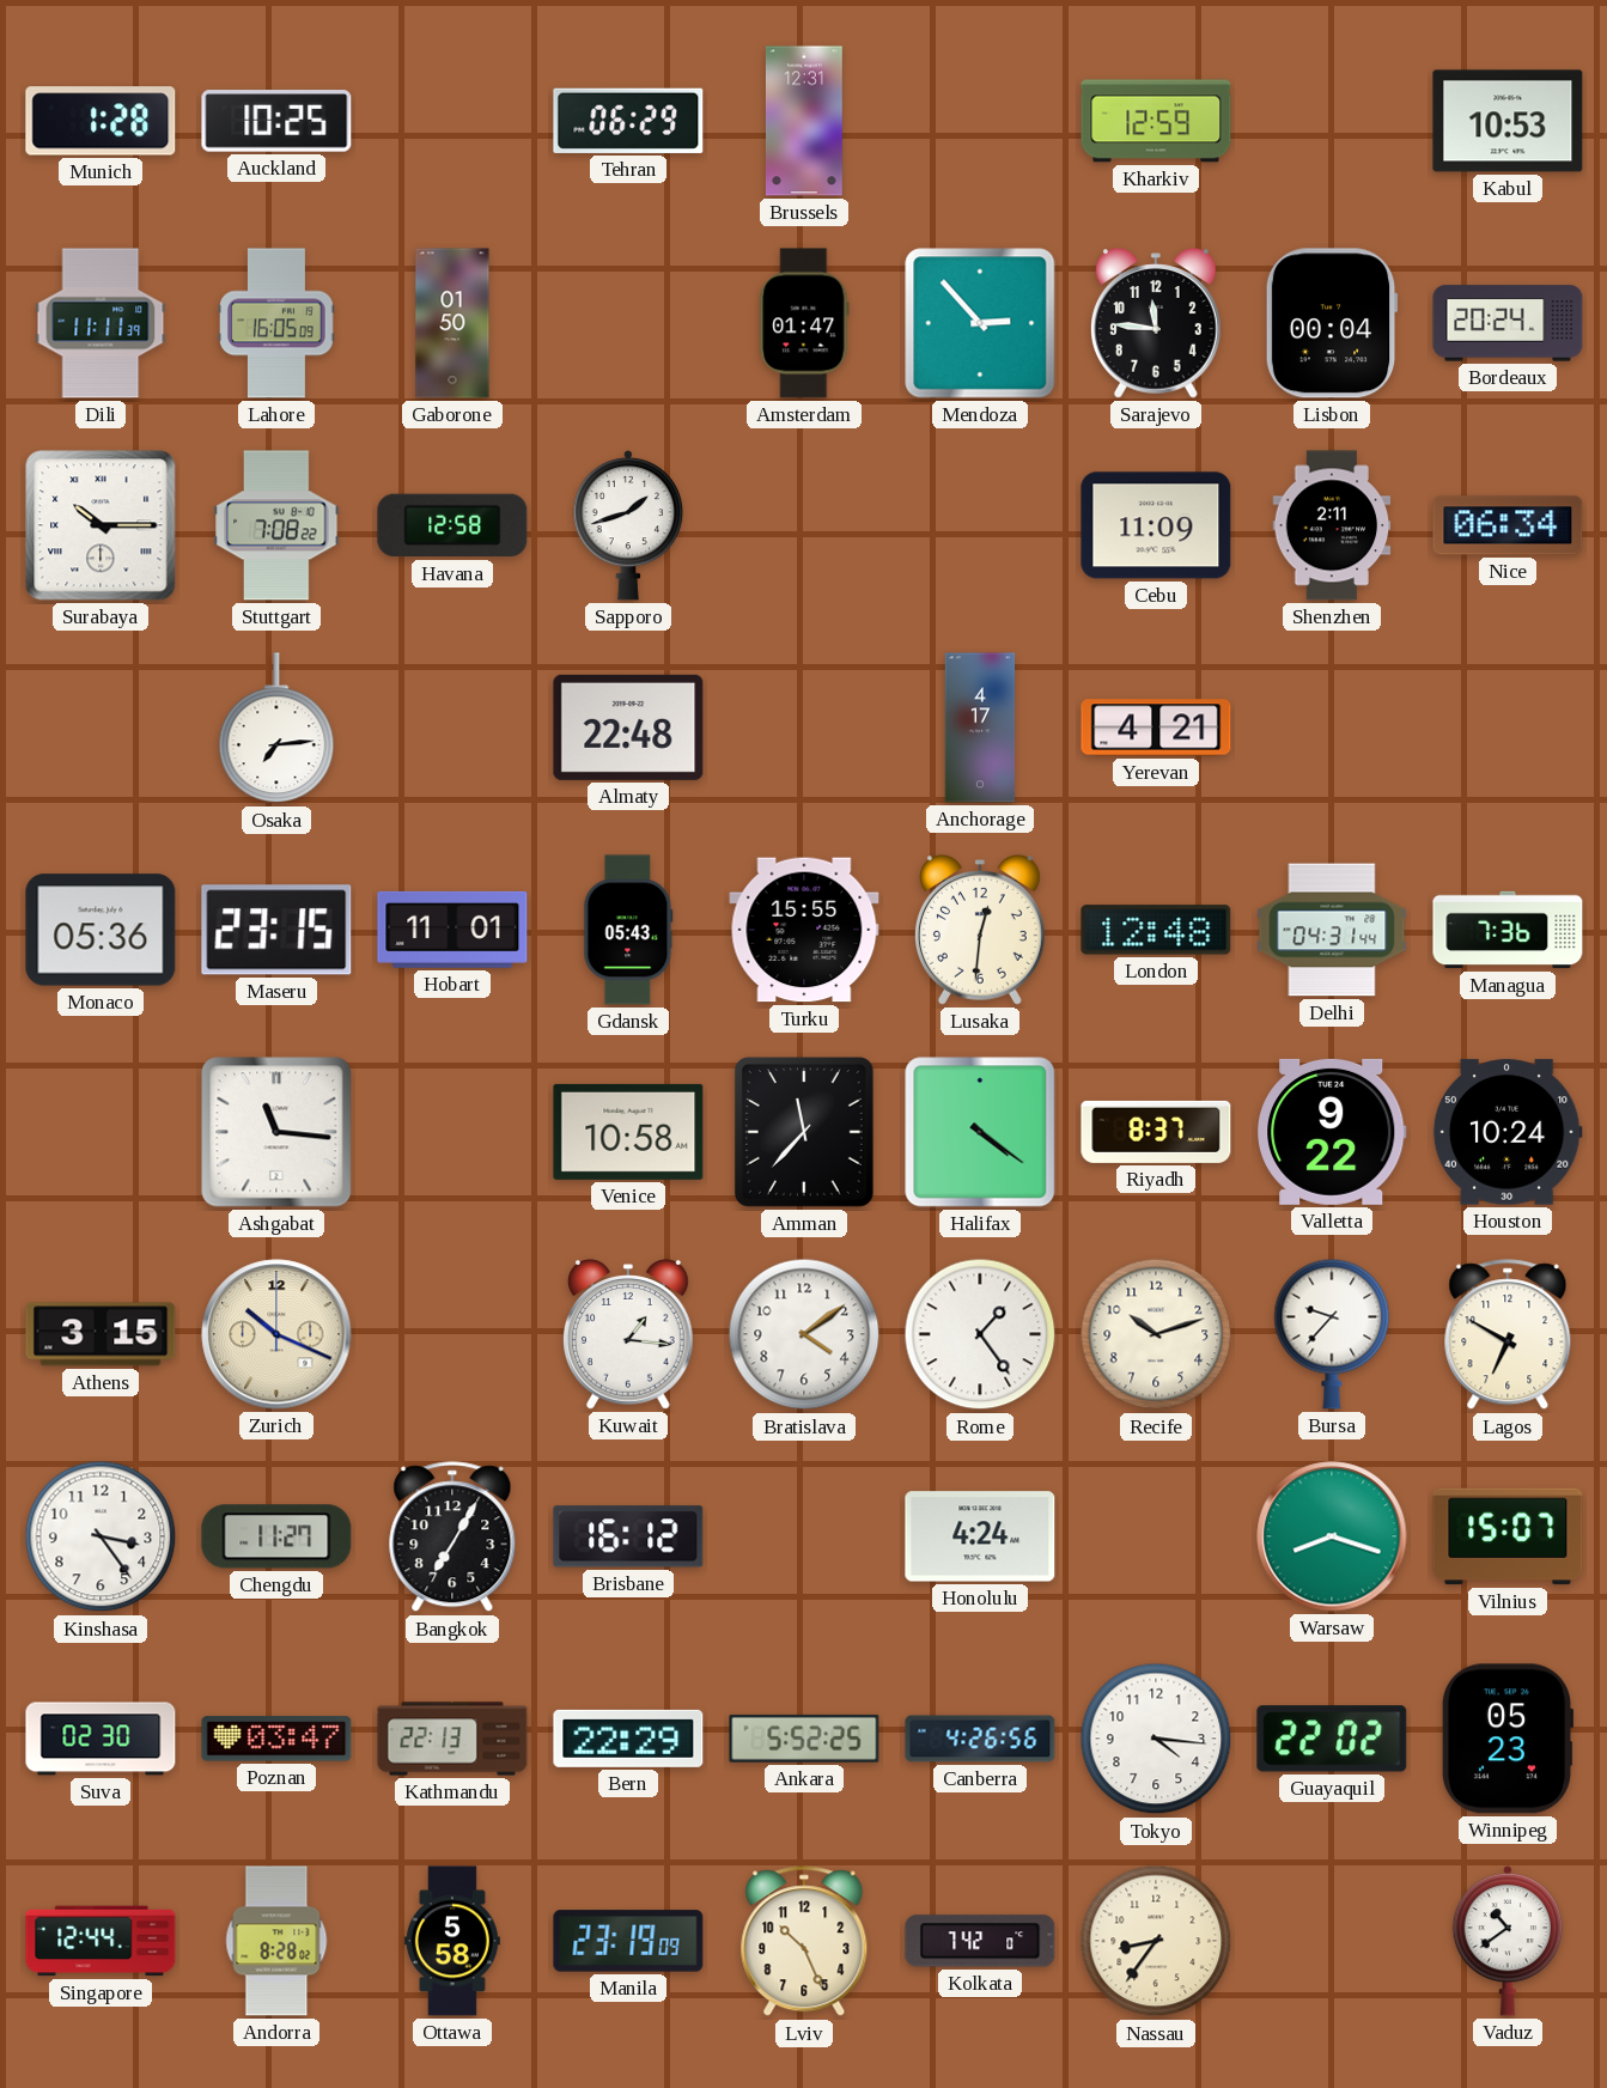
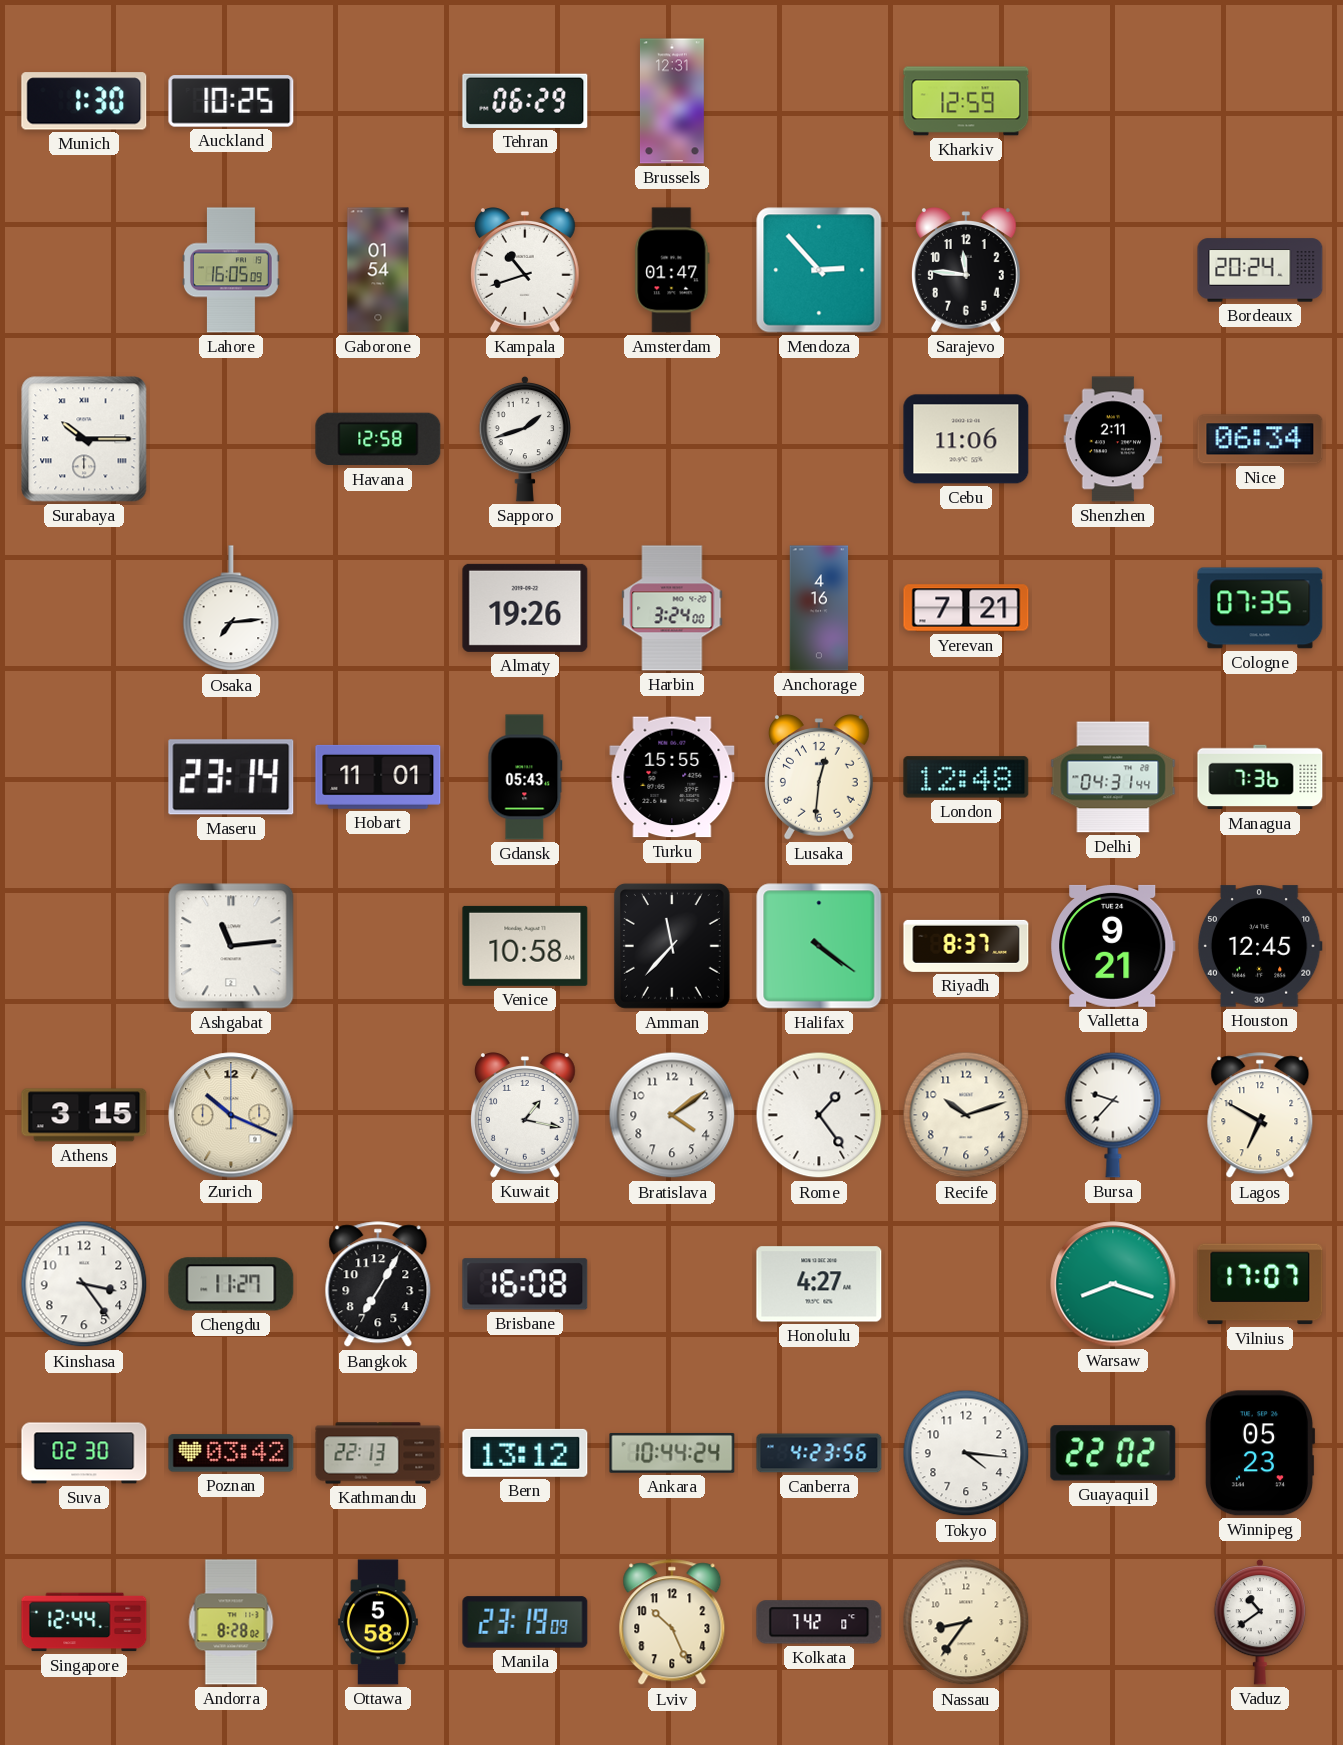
Munich: 1:28 -> 1:30 (84, 101)
Kabul: 10:53 -> none (1508, 121)
Dili: 11:11 -> none (101, 323)
Gaborone: 01:50 -> 01:54 (378, 270)
Kampala: none -> 10:42 (526, 270)
Lisbon: 00:04 -> none (1332, 323)
Stuttgart: 7:08 -> none (276, 525)
Cebu: 11:09 -> 11:06 (966, 439)
Almaty: 22:48 -> 19:26 (525, 608)
Harbin: none -> 3:24 (672, 608)
Anchorage: 4:17 -> 4:16 (819, 608)
Yerevan: 4:21 -> 7:21 (966, 608)
Cologne: none -> 07:35 (1260, 608)
Monaco: 05:36 -> none (101, 930)
Maseru: 23:15 -> 23:14 (231, 777)
Ashgabat: 11:16 -> 11:14 (231, 946)
Valletta: 9:22 -> 9:21 (1114, 946)
Houston: 10:24 -> 12:45 (1260, 946)
Kuwait: 1:16 -> 1:17 (526, 1115)
Brisbane: 16:12 -> 16:08 (525, 1284)
Honolulu: 4:24 -> 4:27 (819, 1284)
Vilnius: 15:07 -> 17:07 (1260, 1284)
Poznan: 03:47 -> 03:42 (231, 1453)
Bern: 22:29 -> 13:12 (525, 1453)
Ankara: 5:52 -> 10:44 (672, 1453)
Canberra: 4:26 -> 4:23 (819, 1453)
